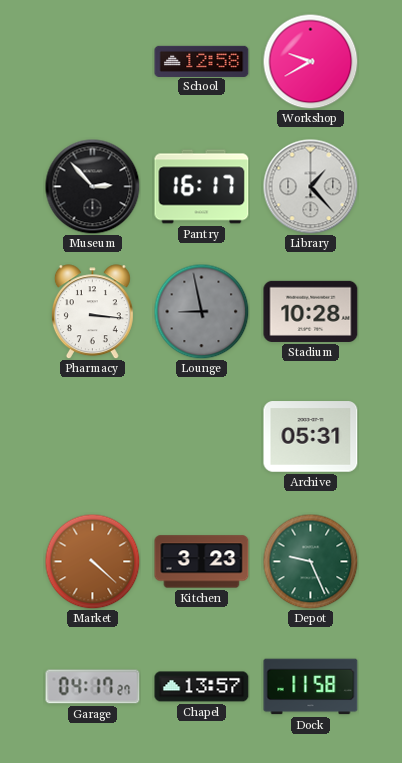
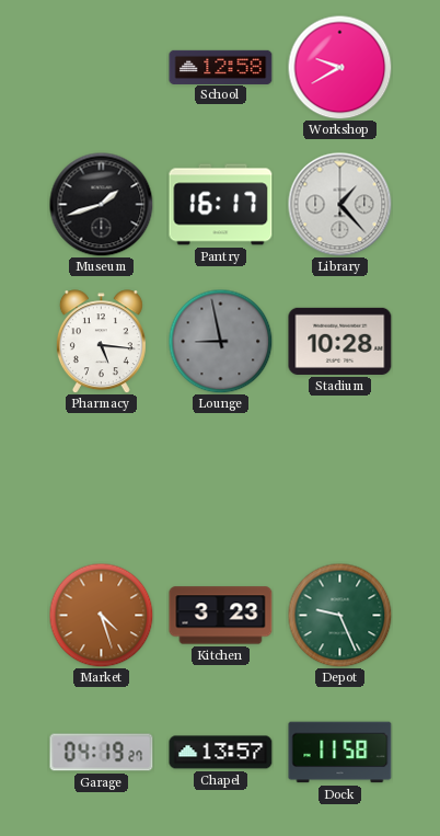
Museum: 2:53 -> 1:42 (101, 204)
Pharmacy: 3:16 -> 5:16 (101, 342)
Archive: 05:31 -> none (311, 437)
Market: 4:22 -> 4:27 (101, 615)
Garage: 04:17 -> 04:19 (102, 753)
